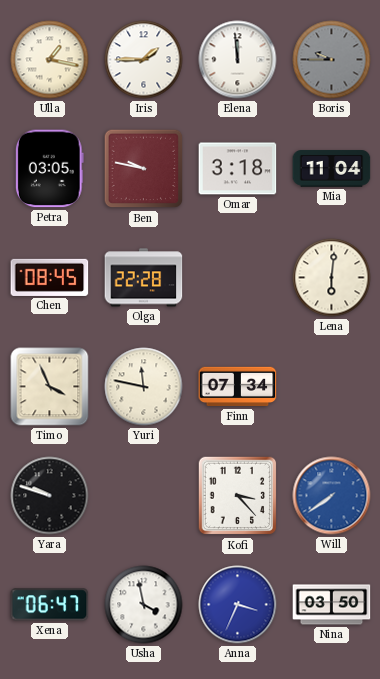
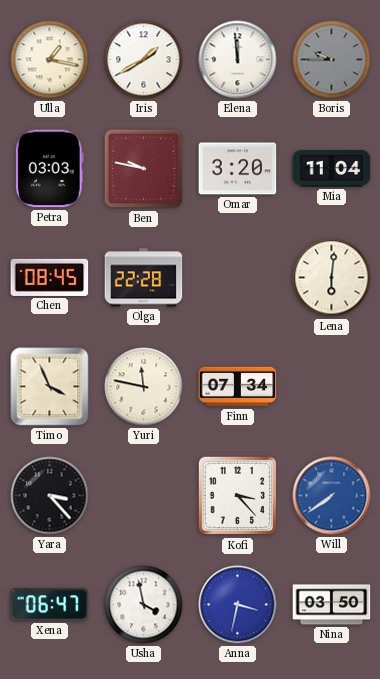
Iris: 1:45 -> 1:40 (144, 60)
Petra: 03:05 -> 03:03 (49, 169)
Omar: 3:18 -> 3:20 (238, 169)
Yara: 9:48 -> 3:23 (50, 496)
Anna: 3:34 -> 3:32 (238, 605)
